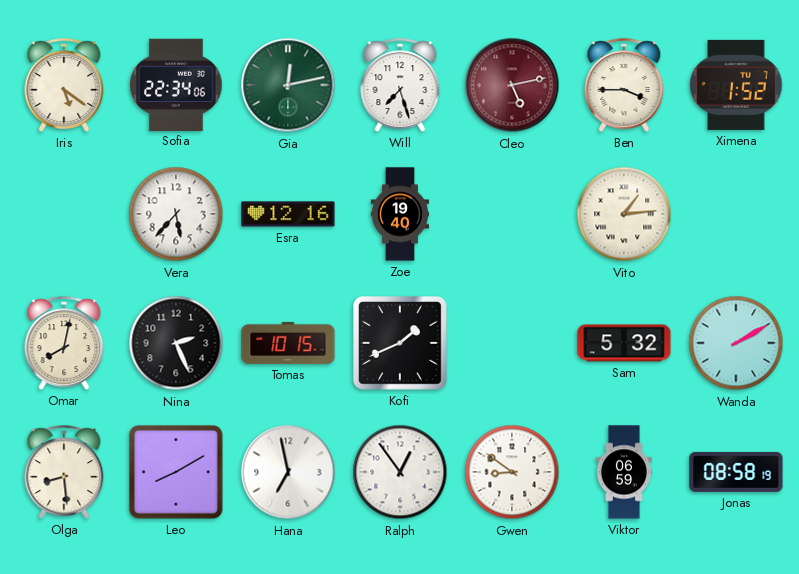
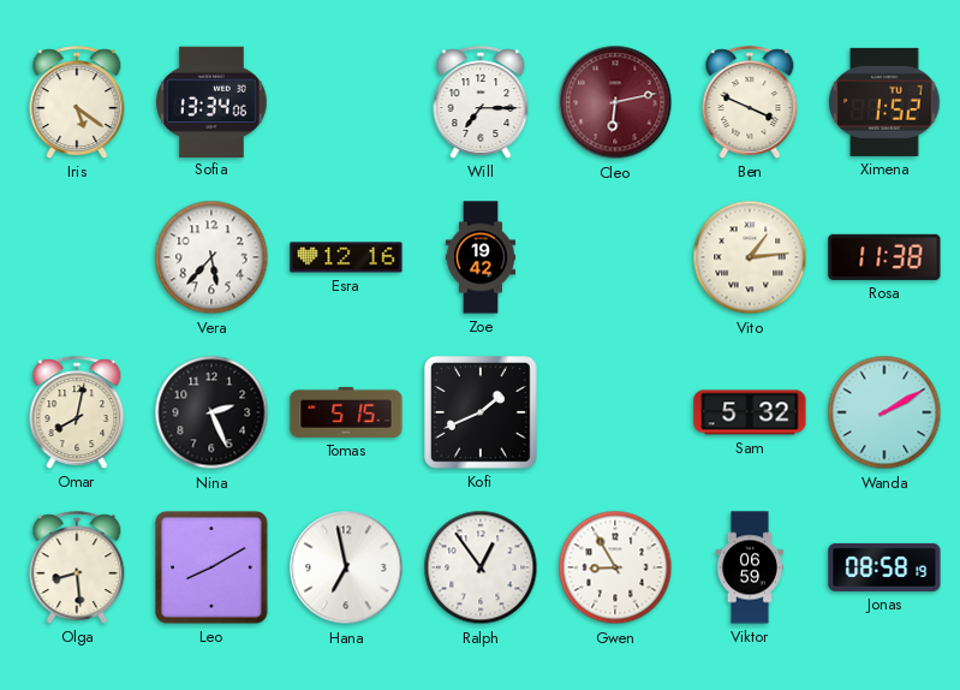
Sofia: 22:34 -> 13:34 (213, 101)
Gia: 12:13 -> none (288, 85)
Will: 7:27 -> 7:15 (481, 102)
Cleo: 5:13 -> 6:13 (615, 102)
Ben: 3:45 -> 3:49 (750, 102)
Zoe: 19:40 -> 19:42 (479, 257)
Rosa: none -> 11:38 (884, 257)
Tomas: 10:15 -> 5:15 (346, 412)
Gwen: 8:51 -> 8:55 (615, 567)
